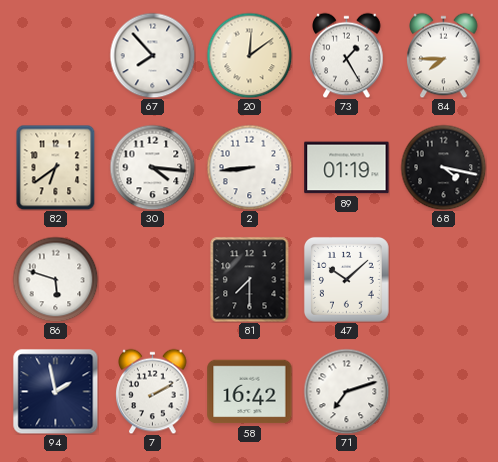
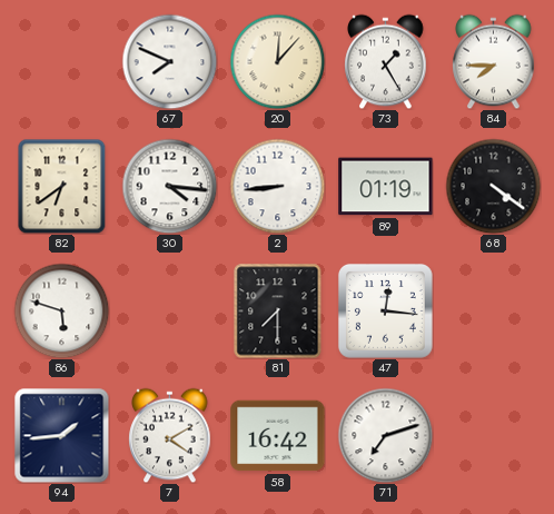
67: 7:53 -> 7:49 (169, 61)
20: 12:09 -> 12:07 (277, 61)
68: 4:17 -> 4:21 (493, 186)
47: 10:08 -> 12:16 (385, 310)
94: 1:58 -> 1:44 (61, 435)
7: 2:10 -> 4:10 (170, 435)
